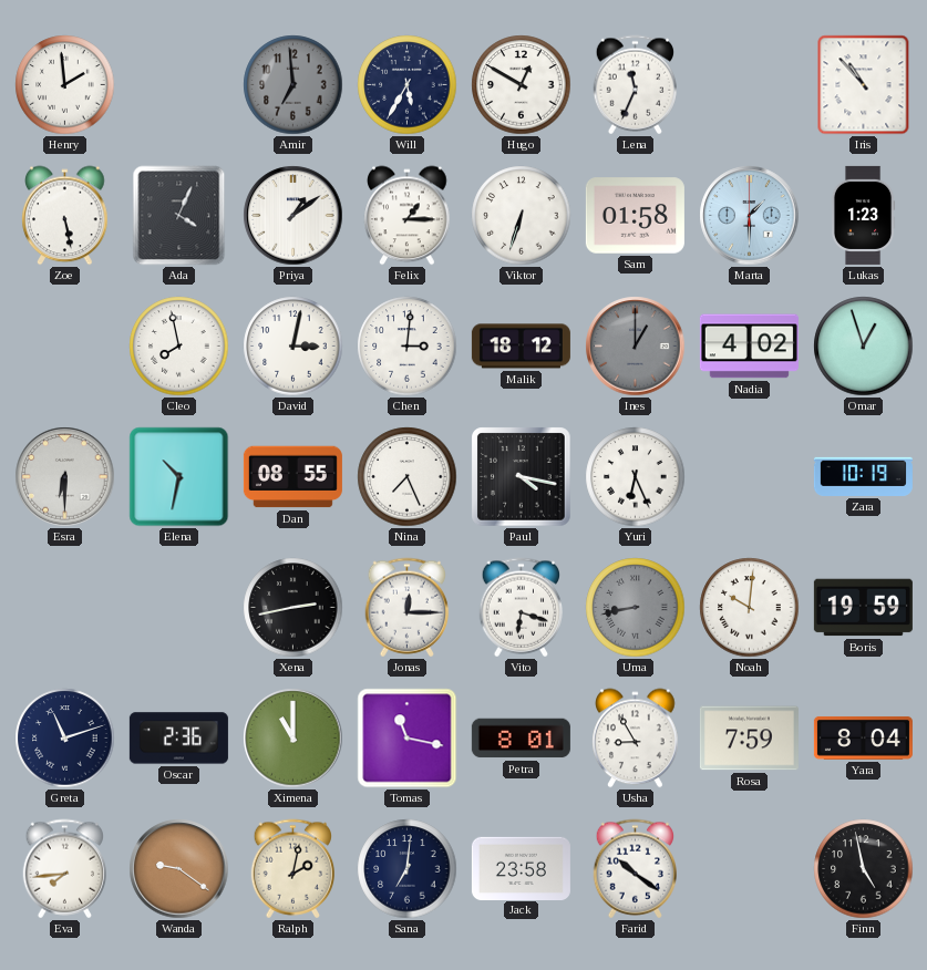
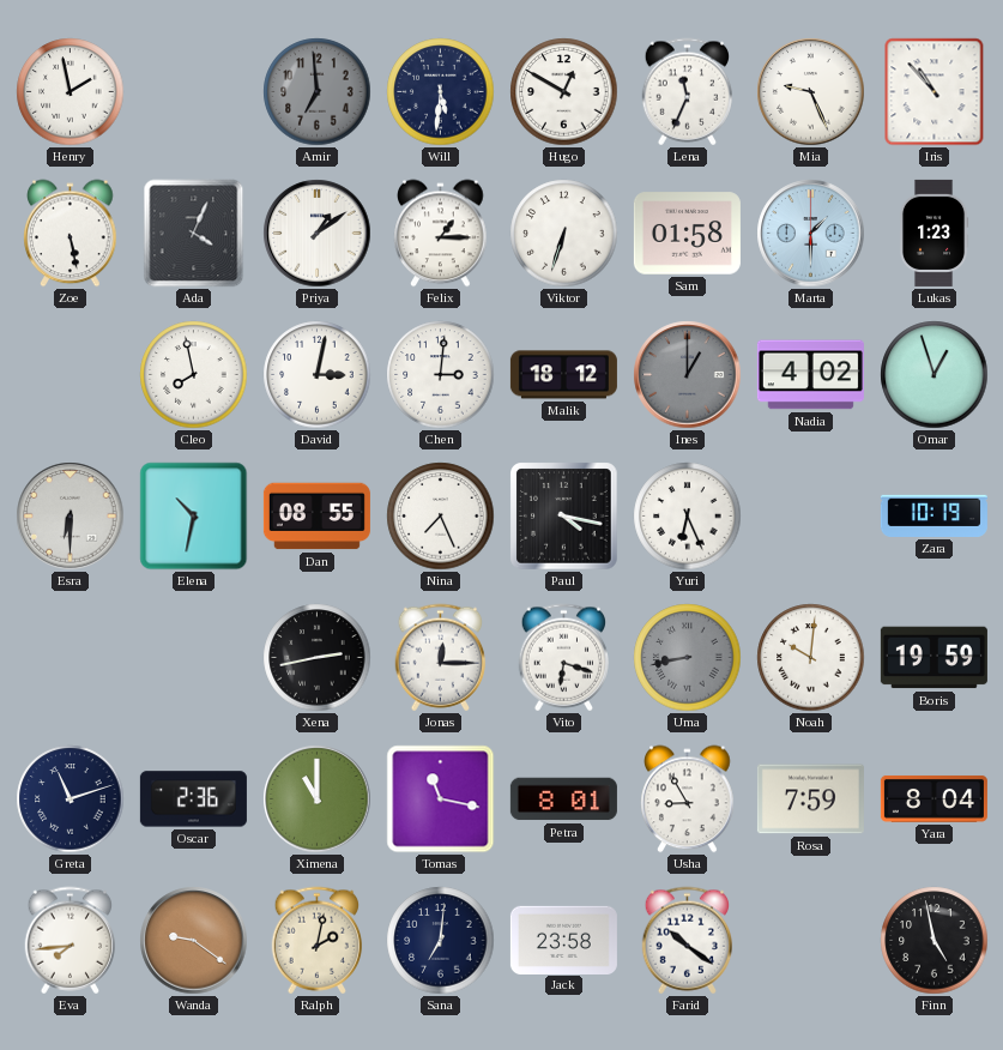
Henry: 1:59 -> 1:58 (71, 92)
Will: 5:35 -> 5:31 (441, 92)
Mia: none -> 9:26 (811, 92)
